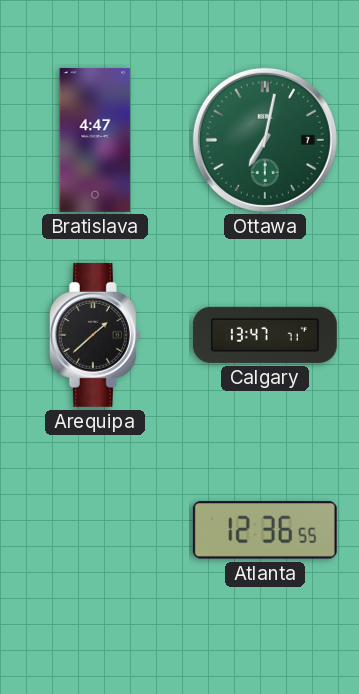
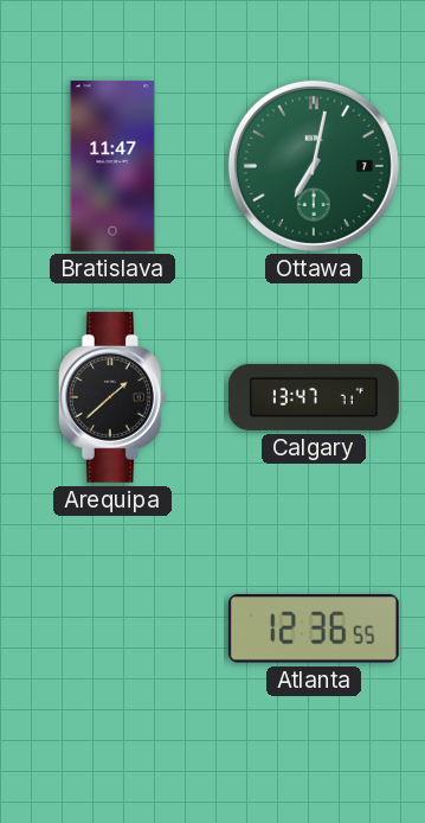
Bratislava: 4:47 -> 11:47 (112, 166)
